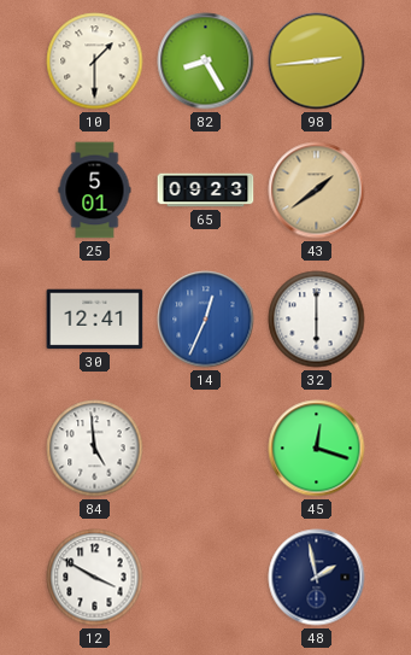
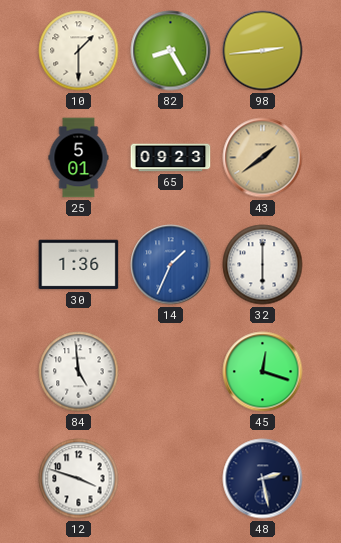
30: 12:41 -> 1:36 (79, 265)
14: 12:34 -> 1:34 (171, 265)
12: 3:50 -> 3:48 (79, 479)
48: 1:58 -> 2:28 (263, 479)
